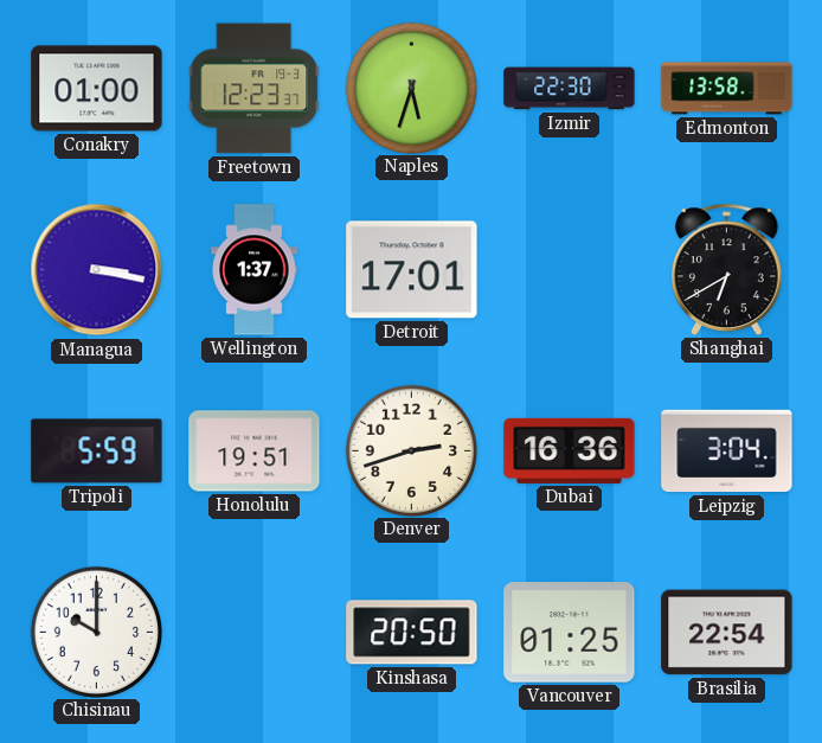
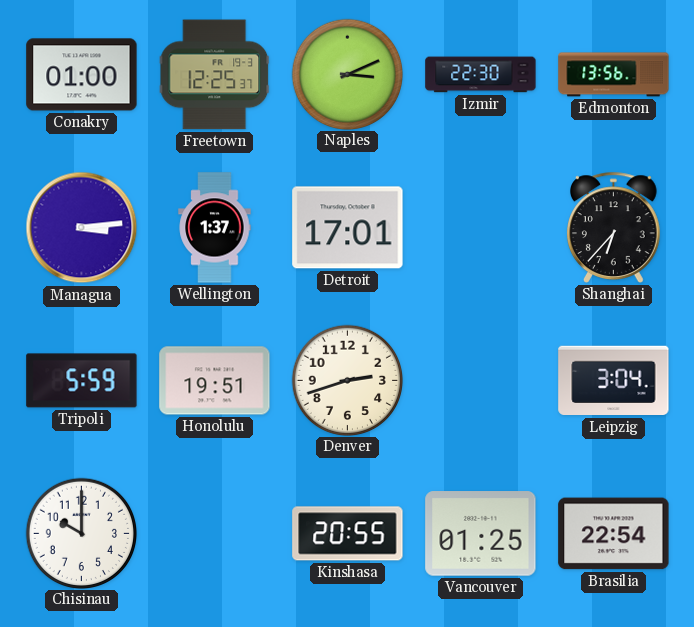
Freetown: 12:23 -> 12:25 (215, 75)
Naples: 5:33 -> 3:11 (347, 74)
Edmonton: 13:58 -> 13:56 (614, 75)
Managua: 3:17 -> 3:14 (82, 228)
Shanghai: 6:40 -> 6:37 (614, 227)
Dubai: 16:36 -> none (570, 450)
Kinshasa: 20:50 -> 20:55 (348, 534)
